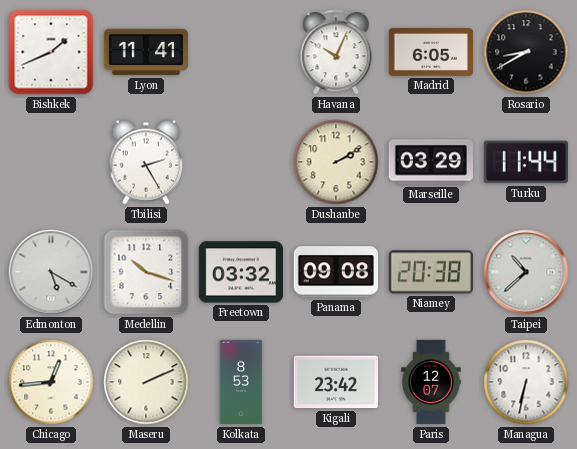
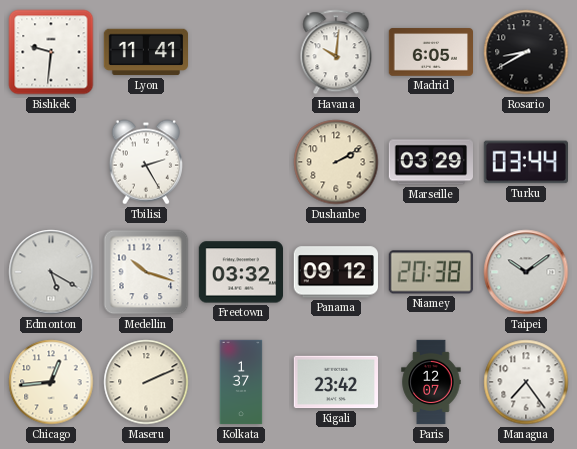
Bishkek: 1:41 -> 9:31 (51, 52)
Havana: 10:04 -> 10:01 (336, 52)
Turku: 11:44 -> 03:44 (525, 162)
Panama: 09:08 -> 09:12 (335, 272)
Taipei: 10:38 -> 10:09 (526, 272)
Kolkata: 8:53 -> 1:37 (241, 382)
Managua: 6:32 -> 7:24 (526, 382)
